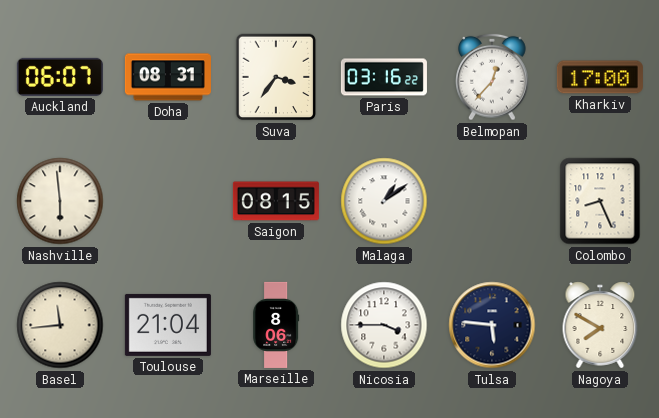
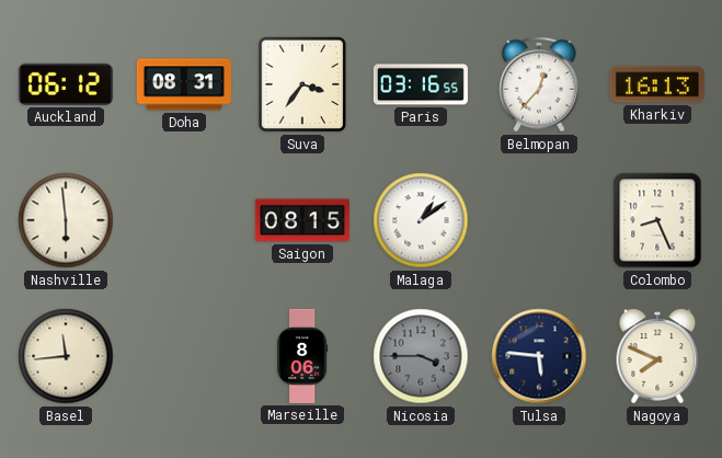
Auckland: 06:07 -> 06:12 (66, 84)
Paris: 03:16:22 -> 03:16:55 (421, 84)
Kharkiv: 17:00 -> 16:13 (657, 84)
Toulouse: 21:04 -> none (168, 325)
Nicosia dial: white -> grey (421, 356)
Nagoya: 7:50 -> 7:49 (657, 356)
